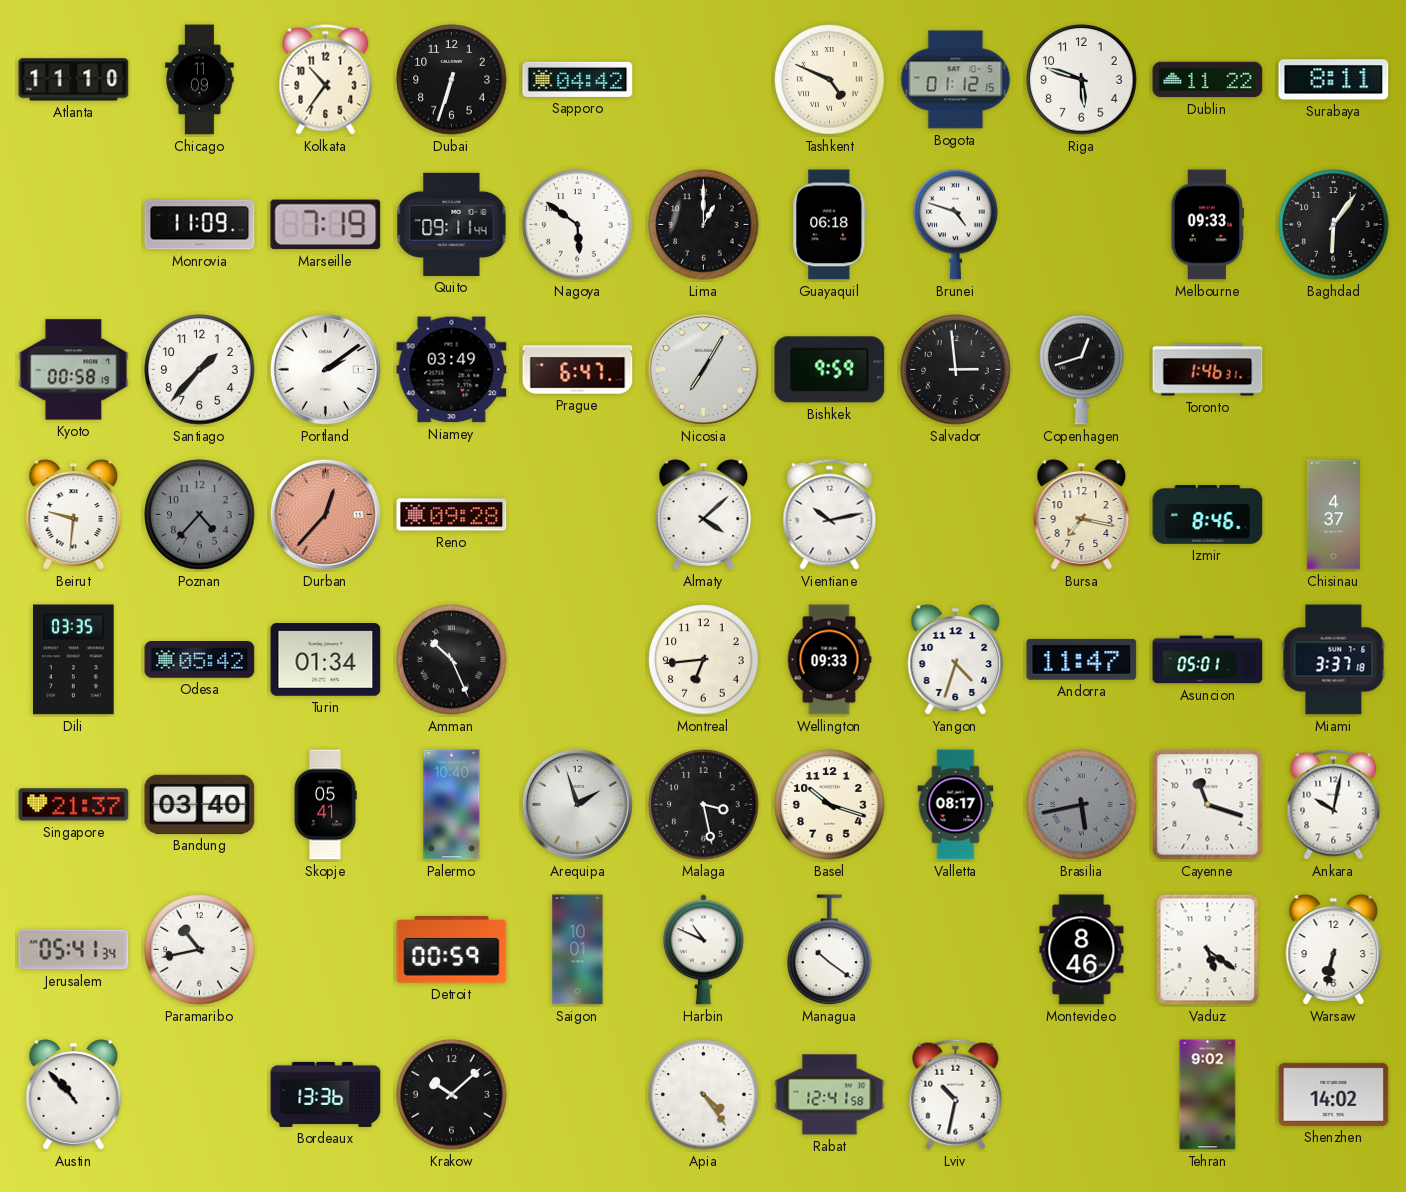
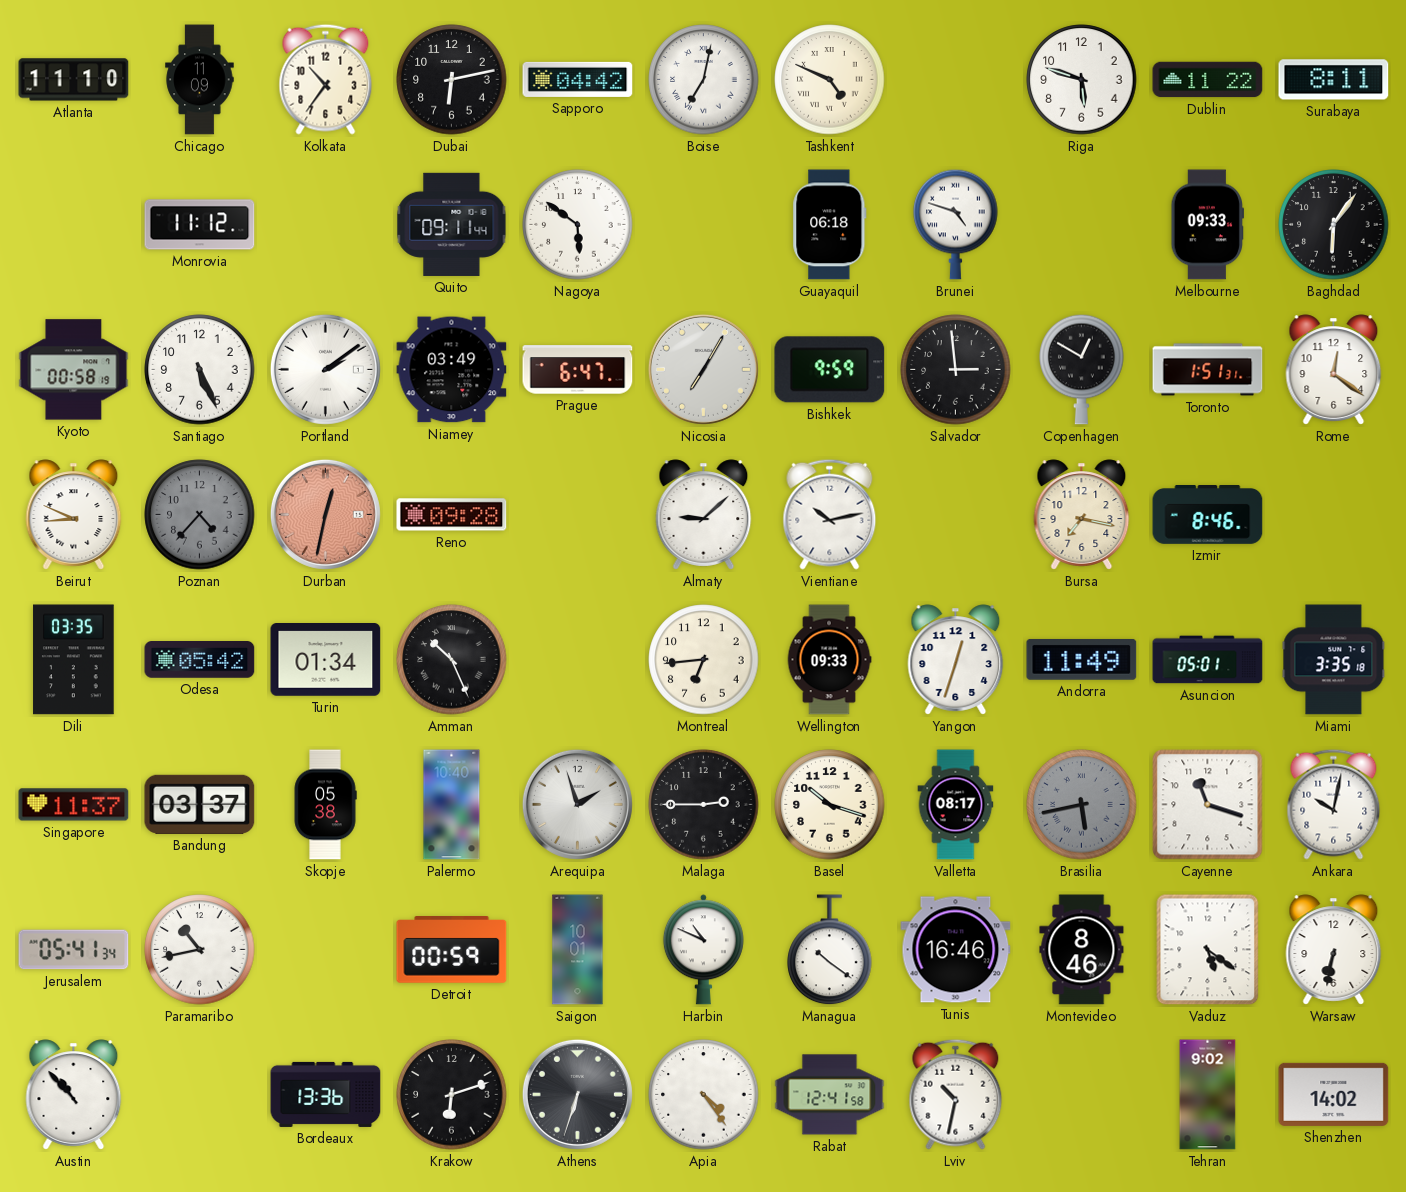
Dubai: 6:33 -> 6:13 (452, 80)
Boise: none -> 7:02 (704, 80)
Bogota: 01:12 -> none (956, 80)
Monrovia: 11:09 -> 11:12 (200, 225)
Marseille: 7:19 -> none (326, 225)
Lima: 1:00 -> none (704, 225)
Santiago: 1:37 -> 5:26 (200, 370)
Copenhagen: 12:42 -> 12:50 (1082, 369)
Toronto: 1:46 -> 1:51 (1208, 370)
Rome: none -> 12:21 (1334, 370)
Beirut: 9:31 -> 8:49 (74, 515)
Durban: 12:37 -> 12:32 (325, 514)
Almaty: 4:08 -> 9:08 (704, 515)
Chisinau: 4:37 -> none (1333, 515)
Yangon: 4:33 -> 12:33 (956, 660)
Andorra: 11:47 -> 11:49 (1082, 659)
Miami: 3:37 -> 3:35 (1334, 660)
Singapore: 21:37 -> 11:37 (74, 805)
Bandung: 03:40 -> 03:37 (200, 804)
Skopje: 05:41 -> 05:38 (325, 805)
Malaga: 3:28 -> 2:45 (704, 805)
Tunis: none -> 16:46 (956, 950)
Krakow: 10:08 -> 6:12 (452, 1095)
Athens: none -> 6:33 (577, 1094)
